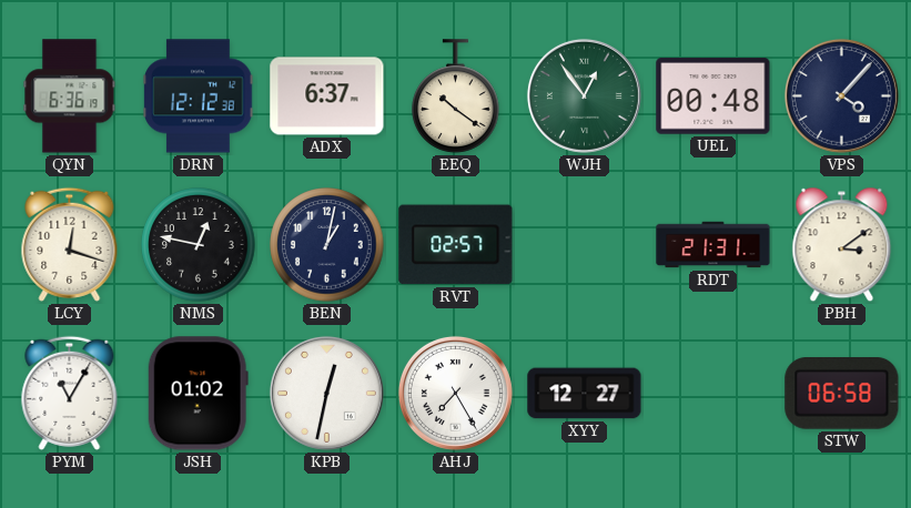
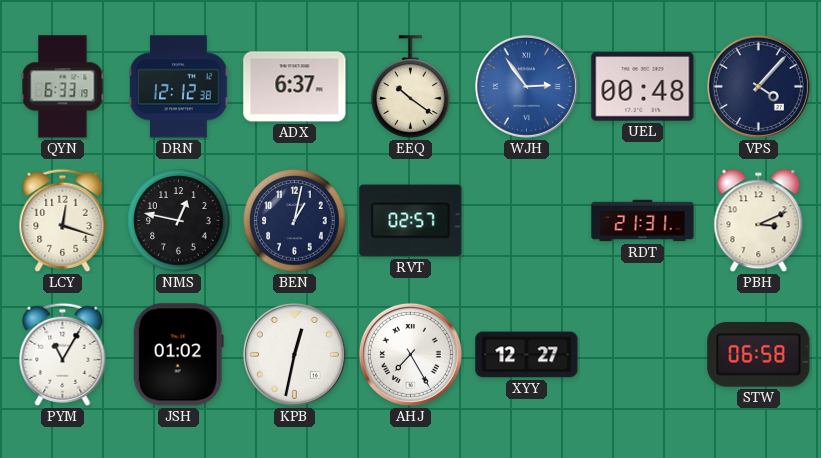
QYN: 6:36 -> 6:33 (63, 87)
WJH: 12:54 -> 2:54 (526, 86)
WJH dial: green -> blue (526, 86)
PBH: 3:09 -> 3:11 (759, 221)
